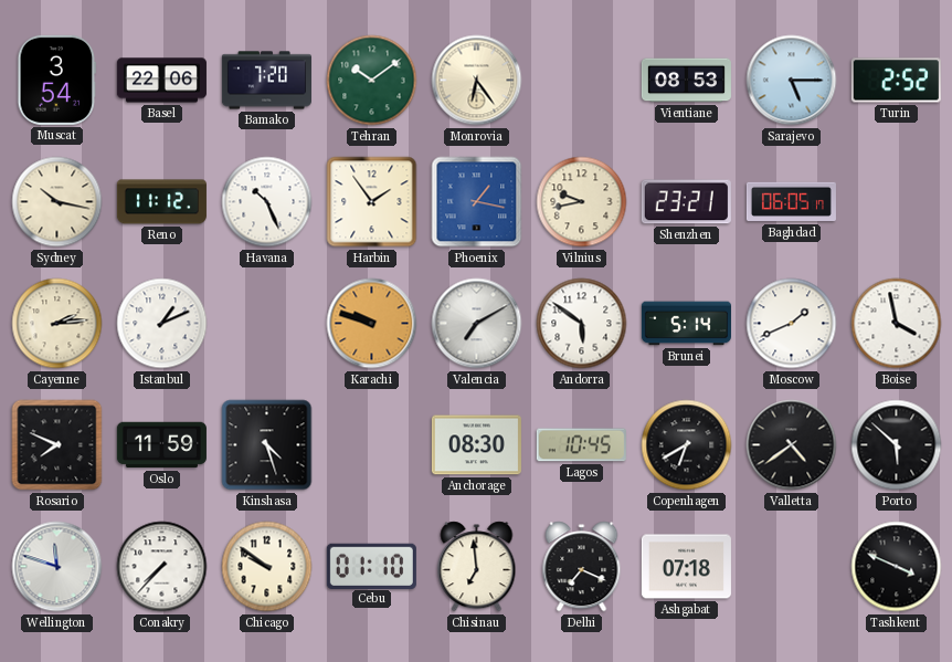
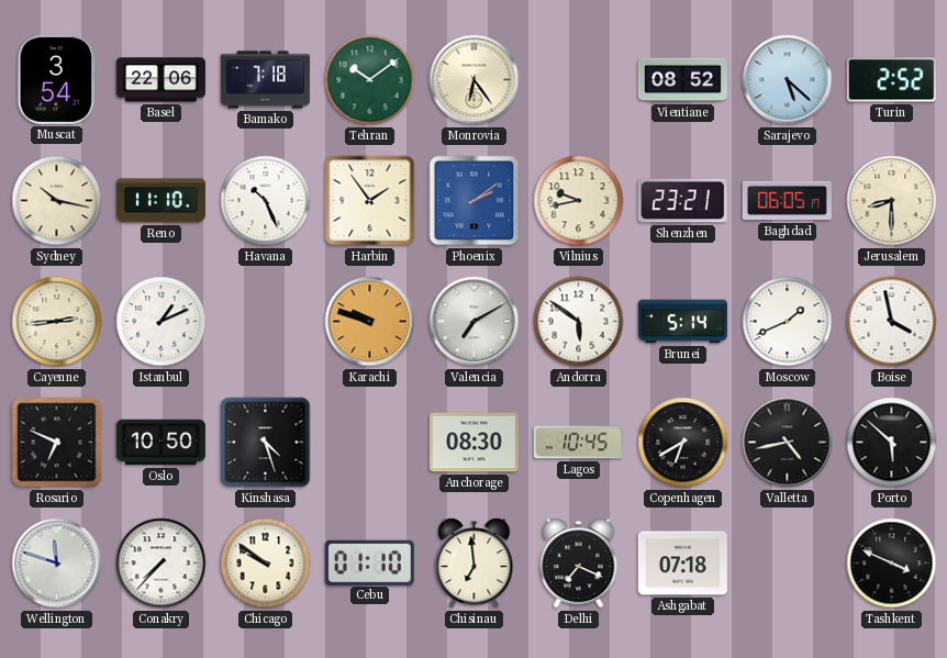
Bamako: 7:20 -> 7:18 (265, 80)
Vientiane: 08:53 -> 08:52 (682, 80)
Sarajevo: 5:15 -> 5:22 (788, 80)
Reno: 11:12 -> 11:10 (160, 201)
Phoenix: 1:17 -> 2:09 (475, 201)
Jerusalem: none -> 8:30 (892, 201)
Cayenne: 2:14 -> 2:44 (57, 322)
Rosario: 7:49 -> 6:49 (57, 443)
Oslo: 11:59 -> 10:50 (160, 443)
Valletta: 4:39 -> 4:43 (788, 443)
